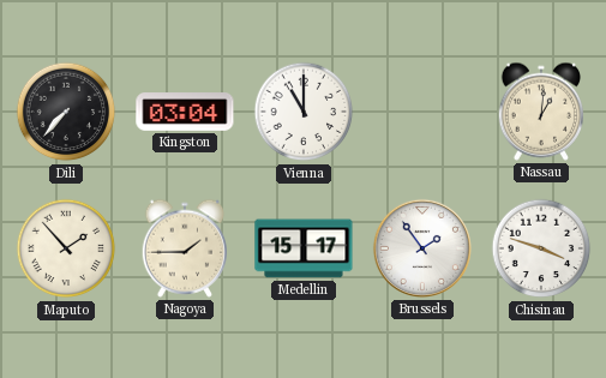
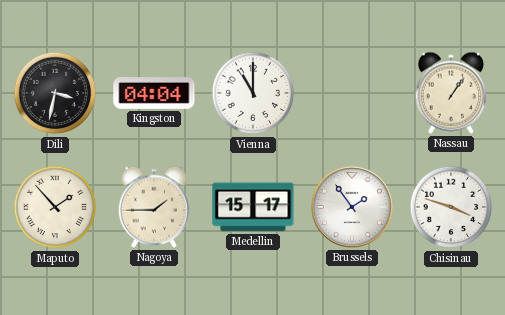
Dili: 7:37 -> 3:32 (55, 93)
Kingston: 03:04 -> 04:04 (154, 94)
Nassau: 1:01 -> 1:06 (451, 93)
